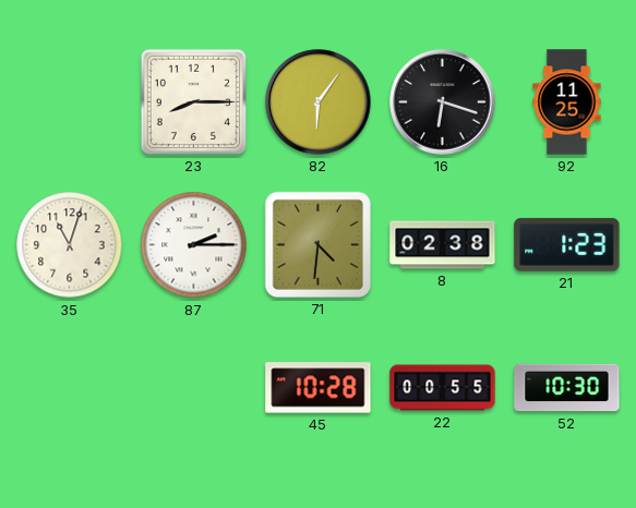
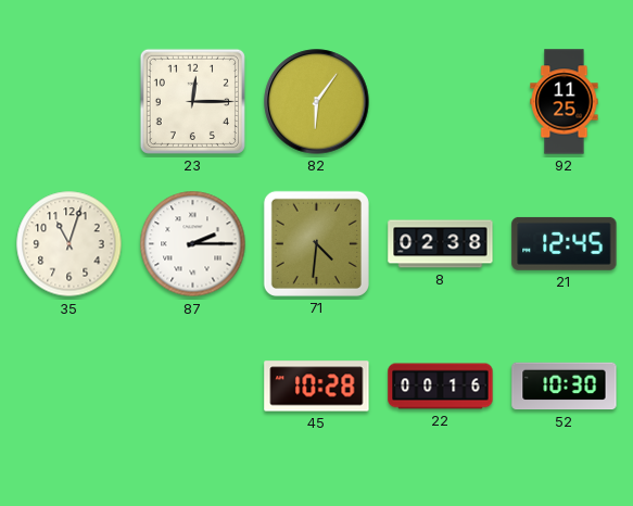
23: 8:15 -> 12:15 (192, 101)
16: 6:18 -> none (443, 102)
21: 1:23 -> 12:45 (565, 243)
22: 00:55 -> 00:16 (441, 387)
